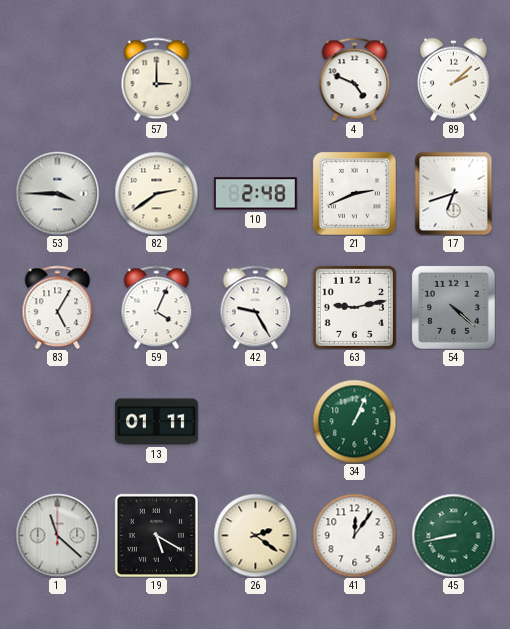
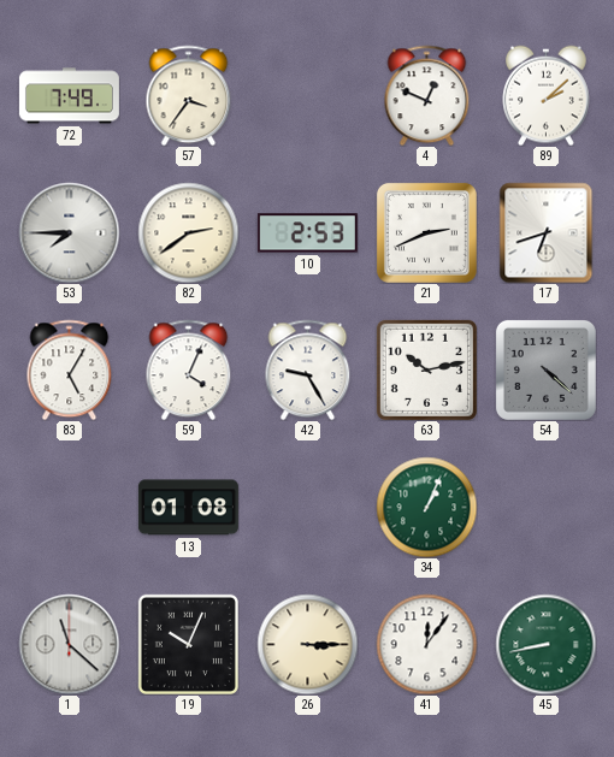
72: none -> 7:49 (69, 96)
57: 3:00 -> 3:36 (189, 95)
4: 4:49 -> 12:49 (427, 95)
53: 3:45 -> 7:45 (69, 232)
10: 2:48 -> 2:53 (307, 233)
63: 9:13 -> 10:13 (426, 369)
13: 01:11 -> 01:08 (188, 508)
19: 5:20 -> 10:04 (188, 644)
26: 2:21 -> 3:15 (307, 644)
